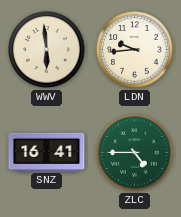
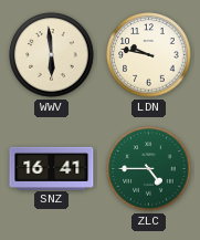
LDN: 9:44 -> 9:47 (149, 55)
